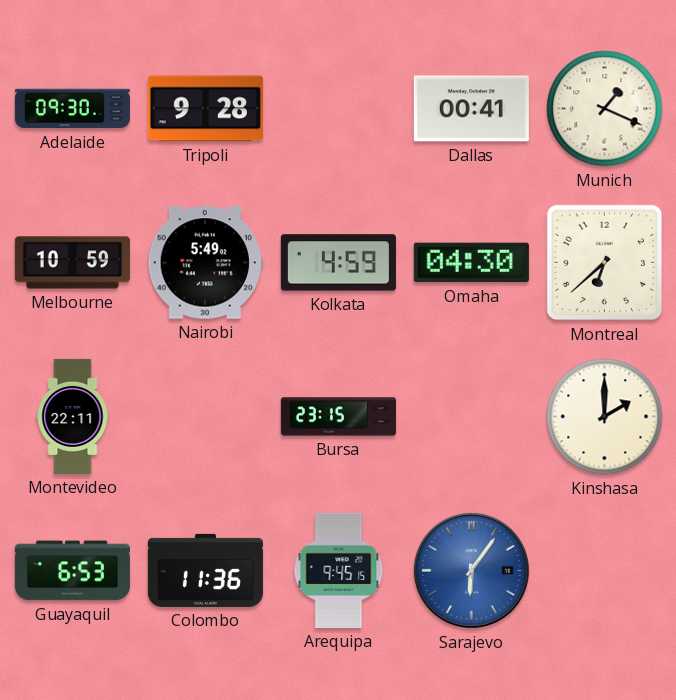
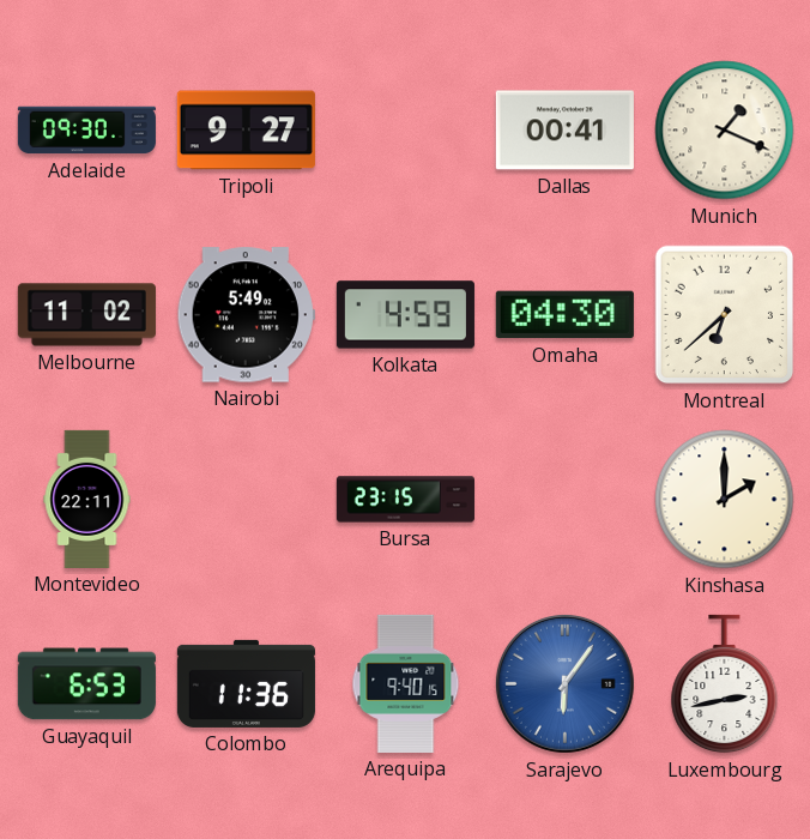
Tripoli: 9:28 -> 9:27 (246, 131)
Melbourne: 10:59 -> 11:02 (86, 315)
Arequipa: 9:45 -> 9:40 (406, 683)
Luxembourg: none -> 2:43 (725, 684)
